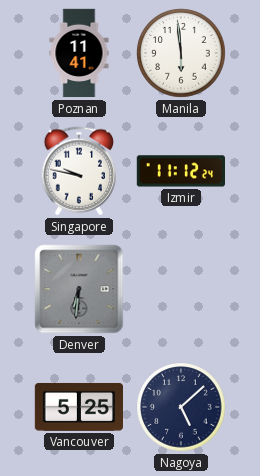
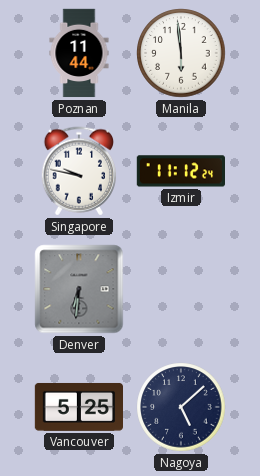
Poznan: 11:41 -> 11:44 (79, 53)
